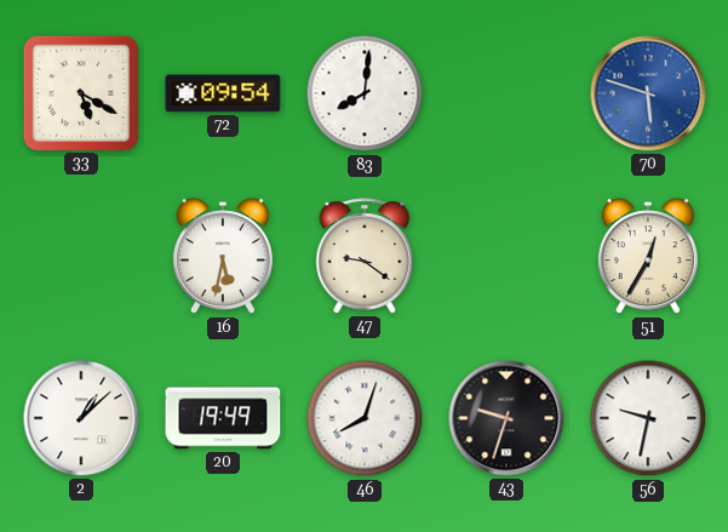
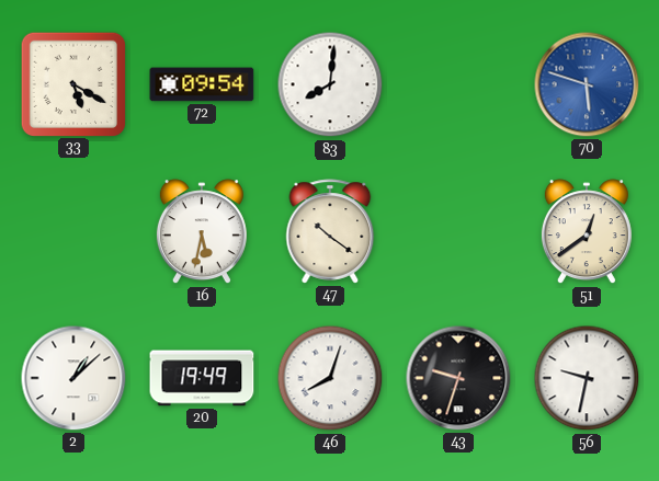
47: 9:21 -> 10:21 (330, 231)
51: 12:35 -> 12:39 (587, 232)
